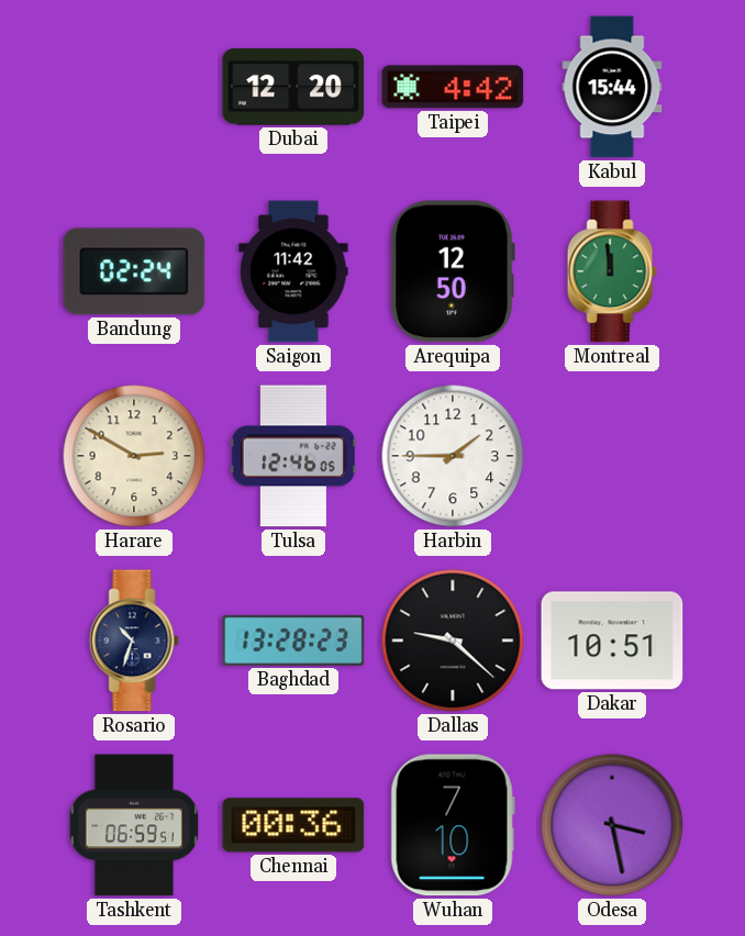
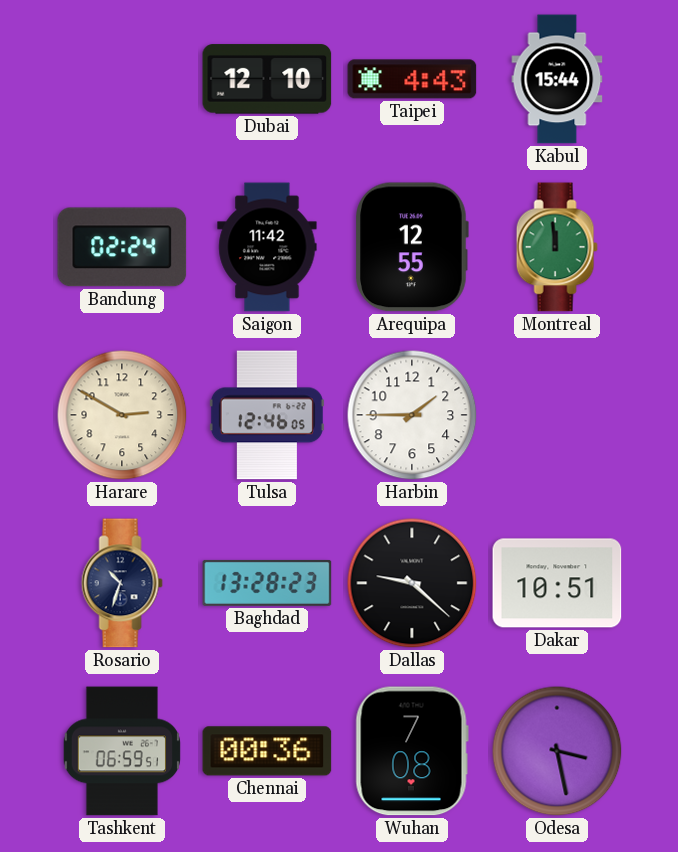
Dubai: 12:20 -> 12:10 (267, 79)
Taipei: 4:42 -> 4:43 (412, 79)
Arequipa: 12:50 -> 12:55 (412, 247)
Wuhan: 7:10 -> 7:08 (412, 751)
